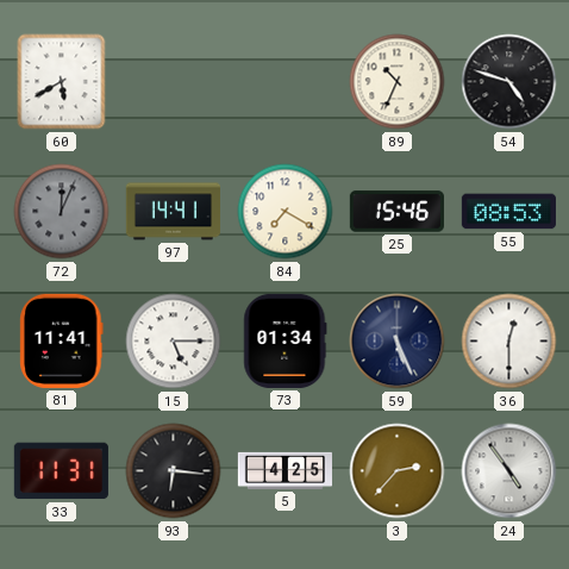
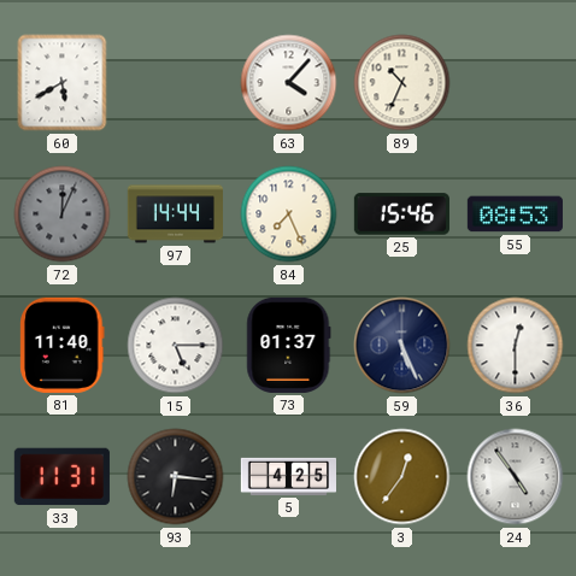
63: none -> 4:07 (289, 83)
54: 4:48 -> none (509, 82)
97: 14:41 -> 14:44 (175, 214)
84: 7:20 -> 7:26 (289, 214)
81: 11:41 -> 11:40 (63, 345)
73: 01:34 -> 01:37 (289, 345)
3: 2:37 -> 12:36 (402, 477)
